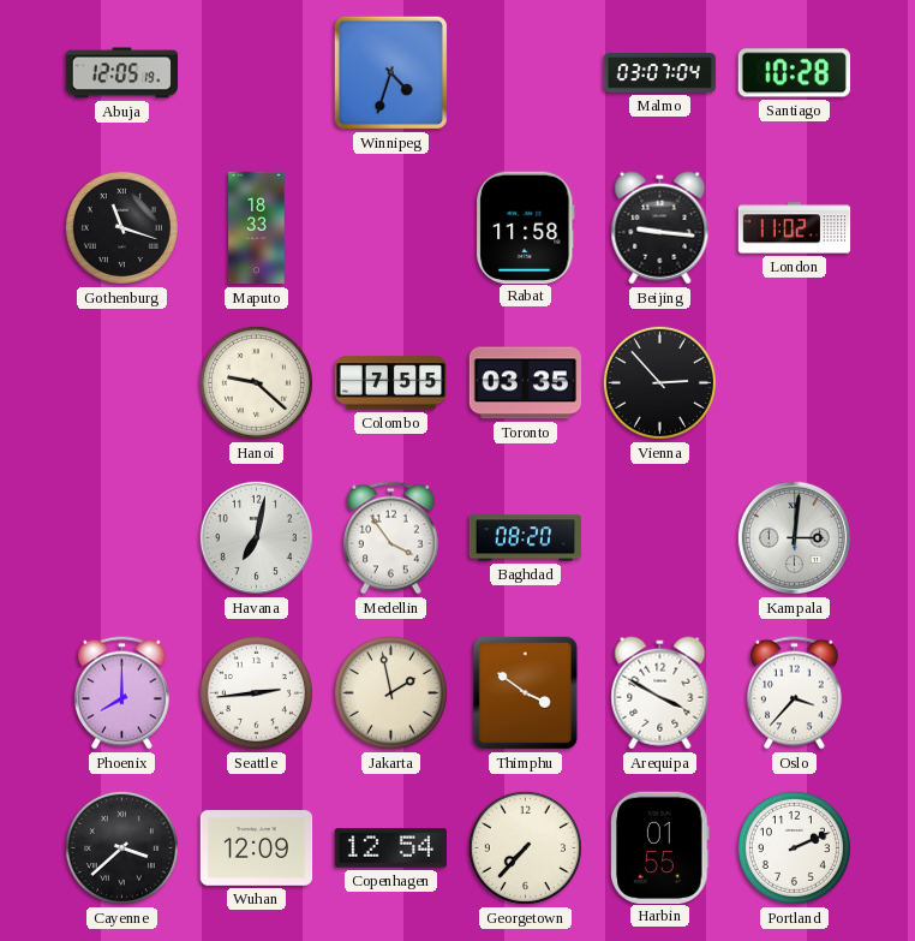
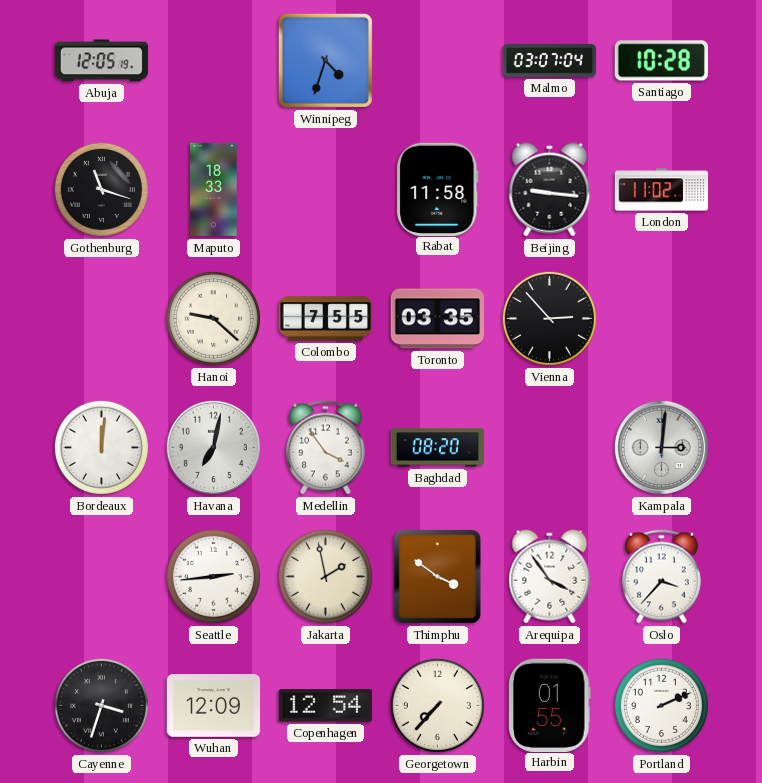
Bordeaux: none -> 12:01 (101, 447)
Phoenix: 8:00 -> none (121, 693)
Arequipa: 3:50 -> 3:54 (550, 577)
Cayenne: 3:38 -> 3:33 (101, 705)
